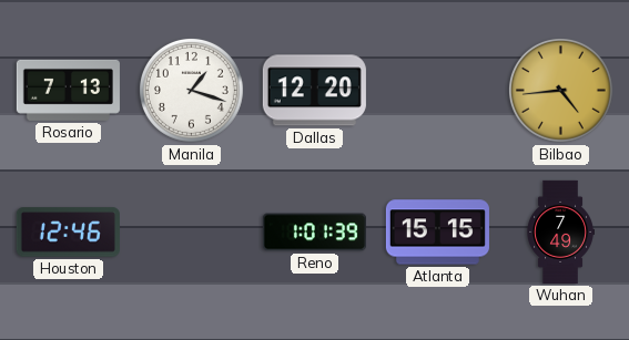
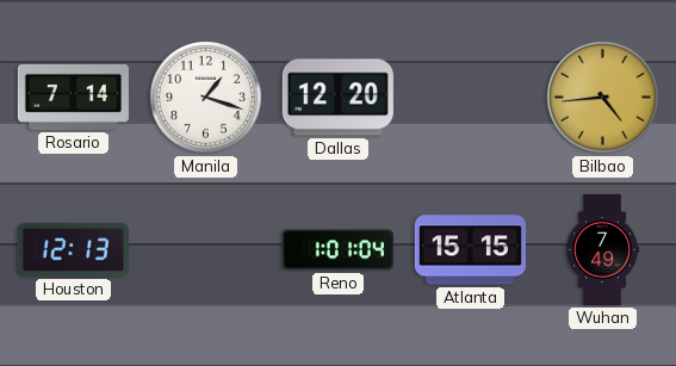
Rosario: 7:13 -> 7:14 (73, 97)
Houston: 12:46 -> 12:13 (73, 250)
Reno: 1:01:39 -> 1:01:04 (337, 250)
